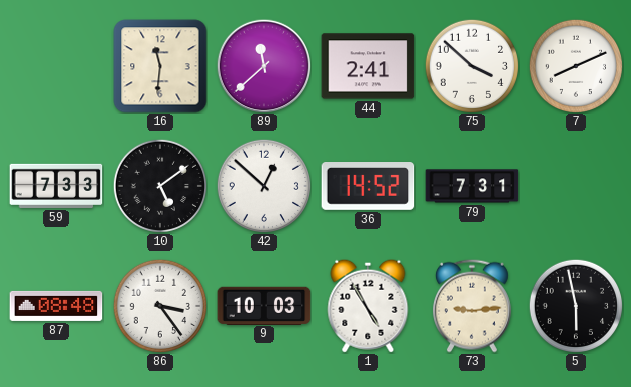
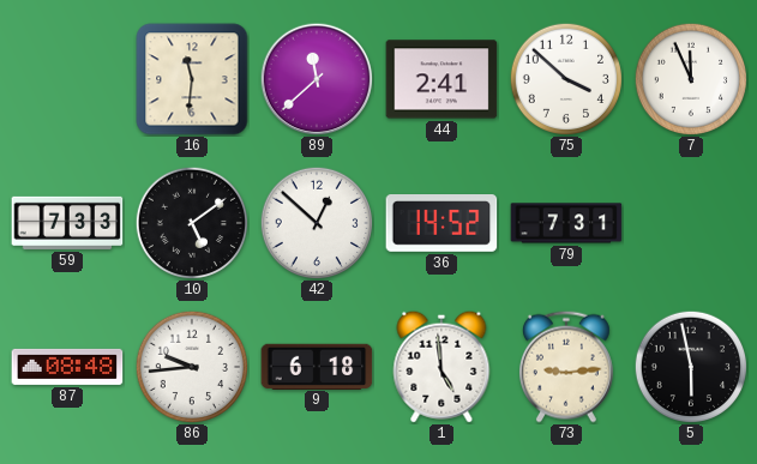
7: 8:11 -> 11:56 (690, 78)
86: 3:24 -> 9:44 (191, 366)
9: 10:03 -> 6:18 (317, 366)
1: 4:55 -> 4:59 (441, 367)
